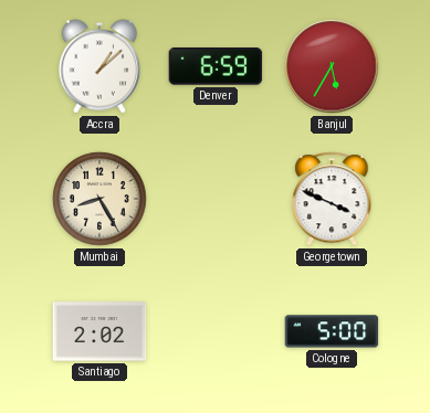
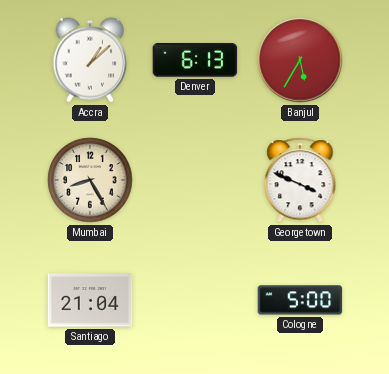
Denver: 6:59 -> 6:13 (195, 60)
Santiago: 2:02 -> 21:04 (90, 300)
